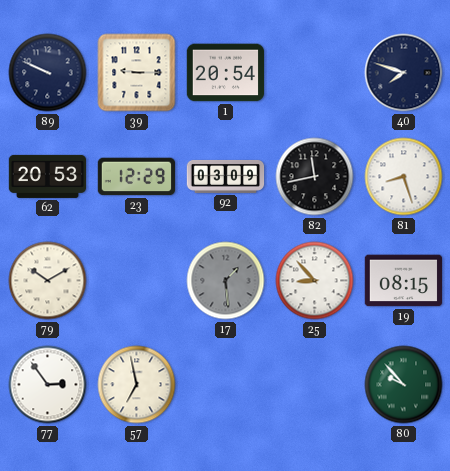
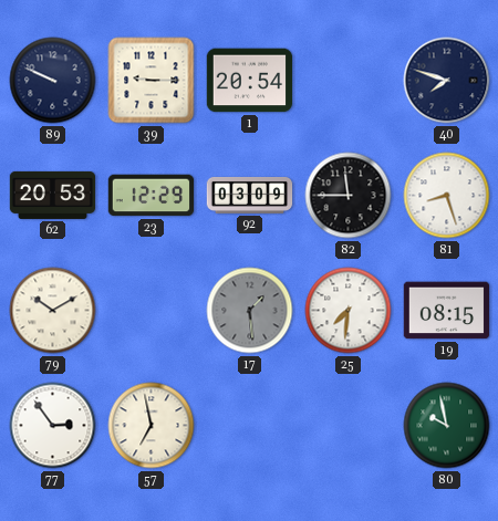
82: 11:43 -> 11:45 (349, 196)
25: 8:53 -> 7:31 (349, 311)
80: 9:53 -> 9:58 (447, 426)
